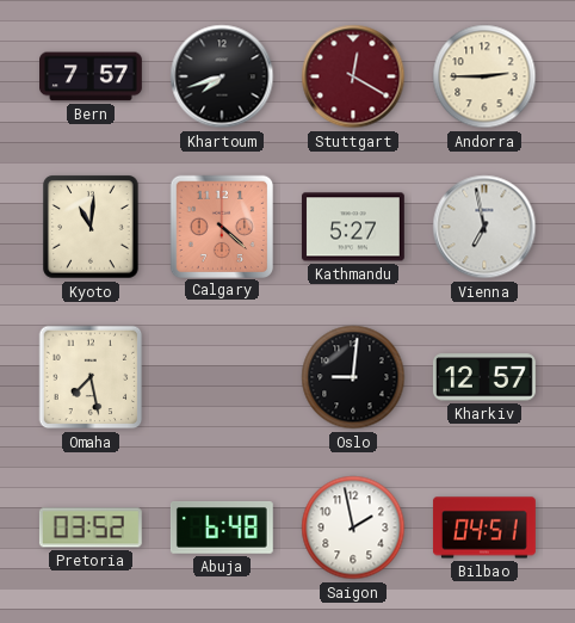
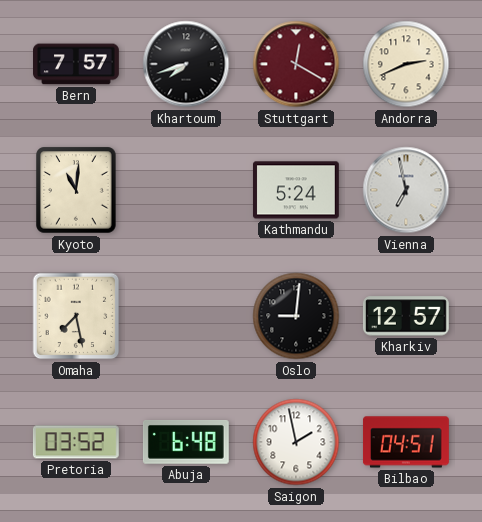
Andorra: 2:45 -> 2:41 (406, 64)
Calgary: 4:22 -> none (221, 226)
Kathmandu: 5:27 -> 5:24 (296, 190)
